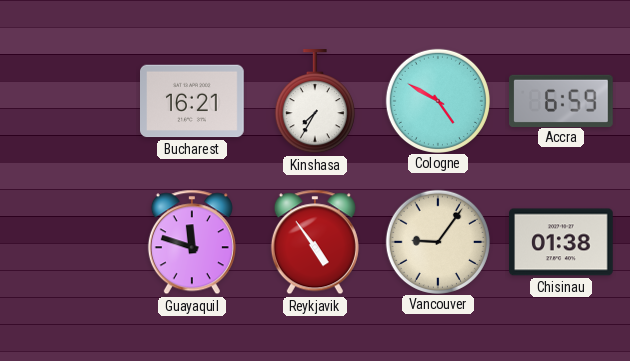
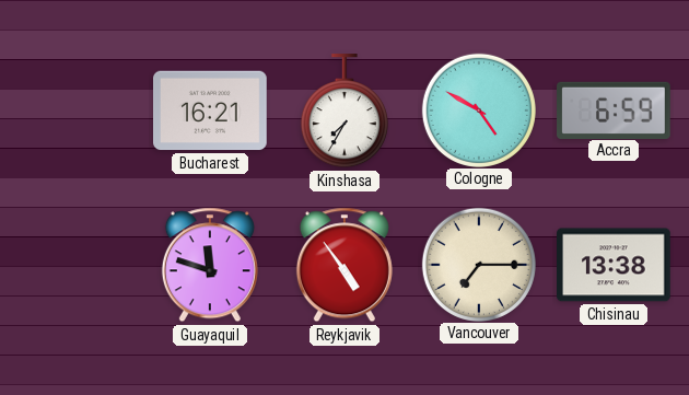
Vancouver: 9:06 -> 7:15 (478, 264)
Chisinau: 01:38 -> 13:38 (614, 265)
